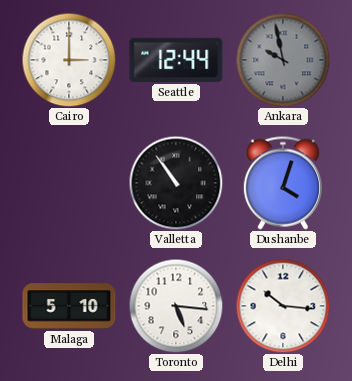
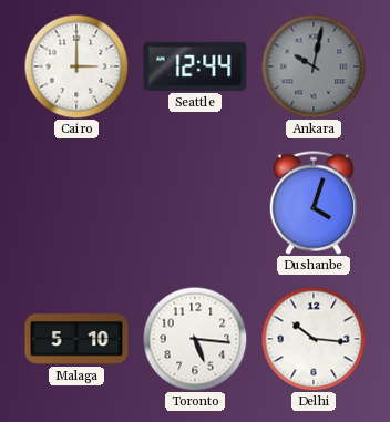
Ankara: 9:58 -> 10:02 (314, 66)
Valletta: 10:54 -> none (176, 183)
